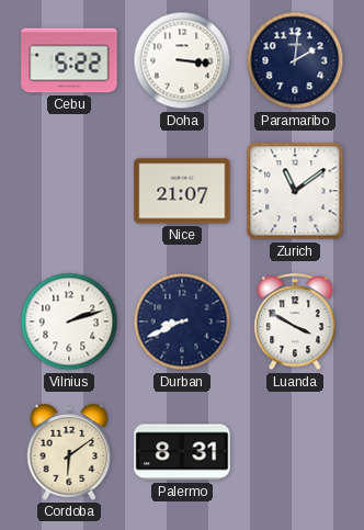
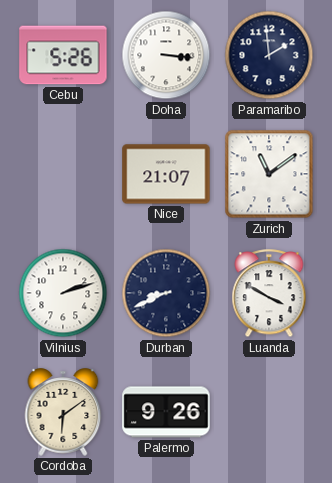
Cebu: 5:22 -> 5:26 (63, 55)
Paramaribo: 2:01 -> 1:59 (269, 55)
Palermo: 8:31 -> 9:26 (166, 412)
